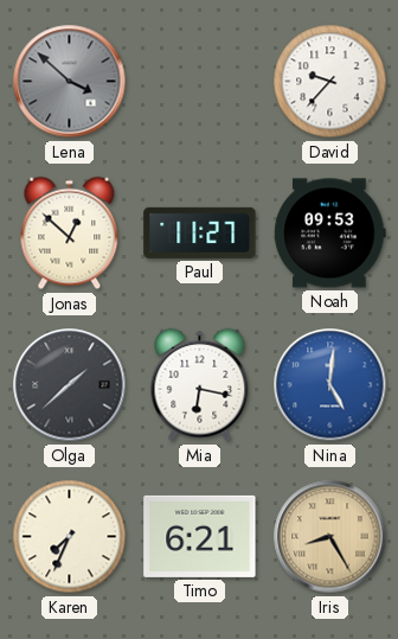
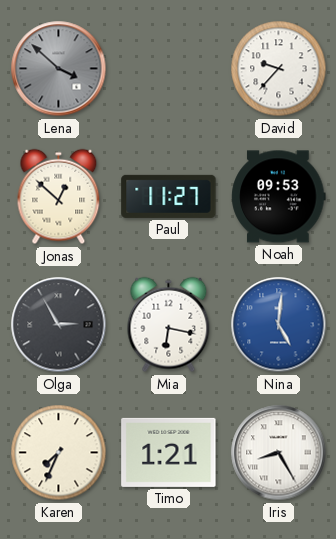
Olga: 1:38 -> 2:55 (59, 325)
Timo: 6:21 -> 1:21 (169, 452)
Iris dial: champagne -> white (279, 453)
